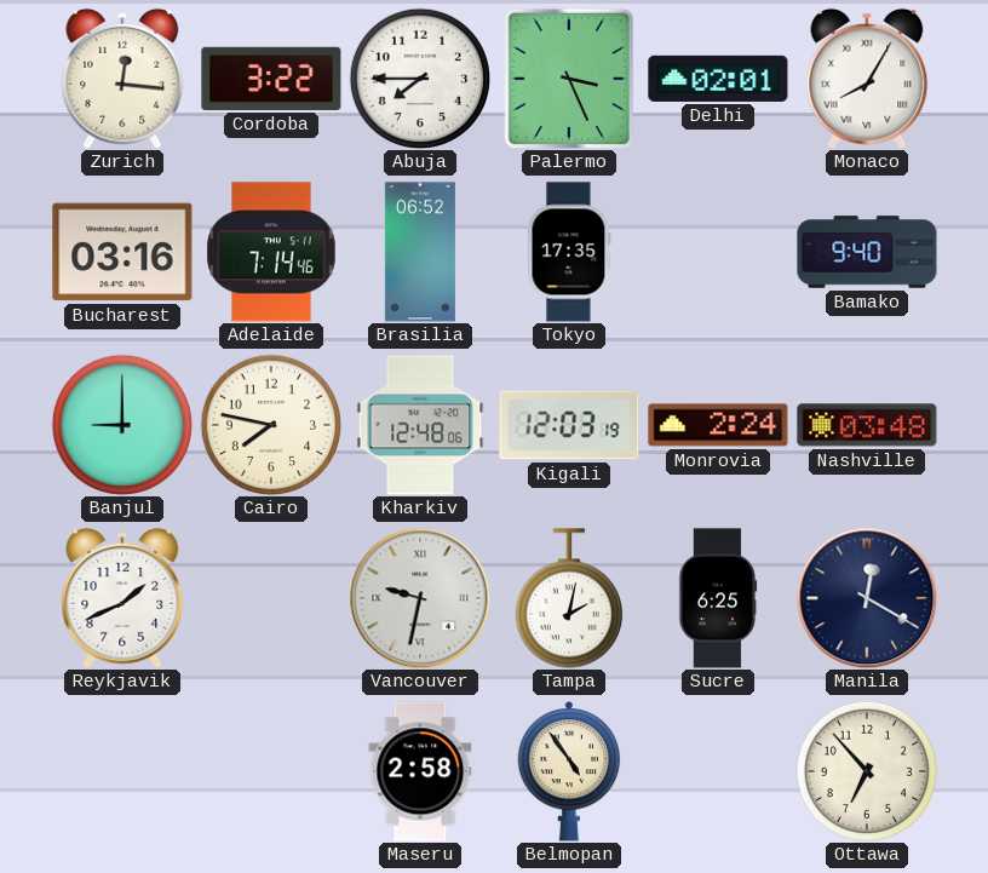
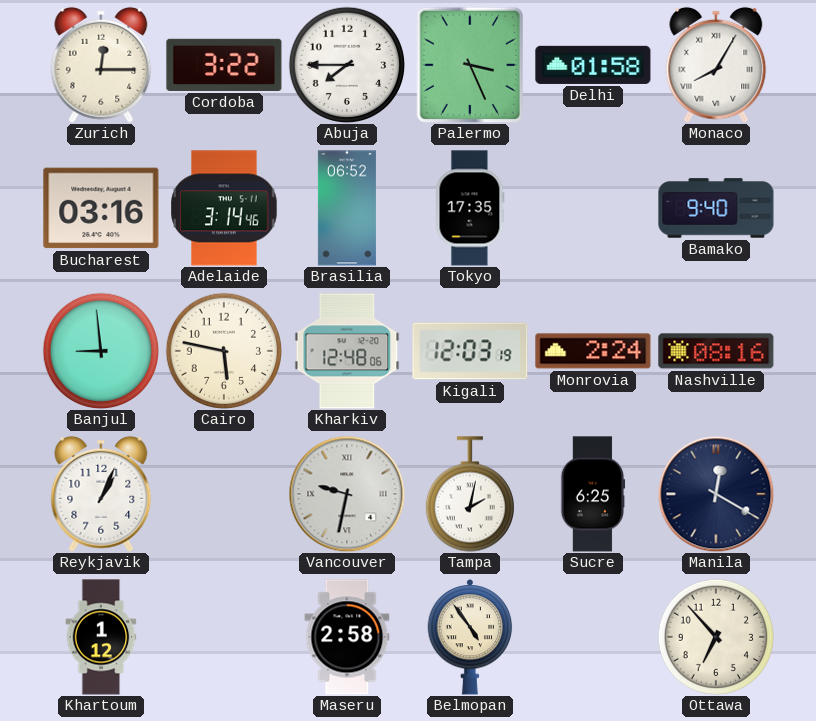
Zurich: 12:16 -> 12:15 (101, 65)
Delhi: 02:01 -> 01:58 (593, 65)
Adelaide: 7:14 -> 3:14 (224, 208)
Banjul: 9:00 -> 8:59 (100, 350)
Cairo: 7:47 -> 5:47 (223, 350)
Nashville: 03:48 -> 08:16 (716, 351)
Reykjavik: 1:41 -> 1:04 (101, 494)
Khartoum: none -> 1:12 (101, 637)
